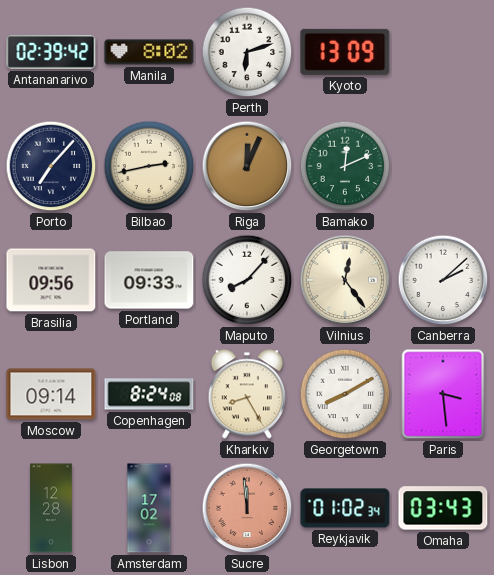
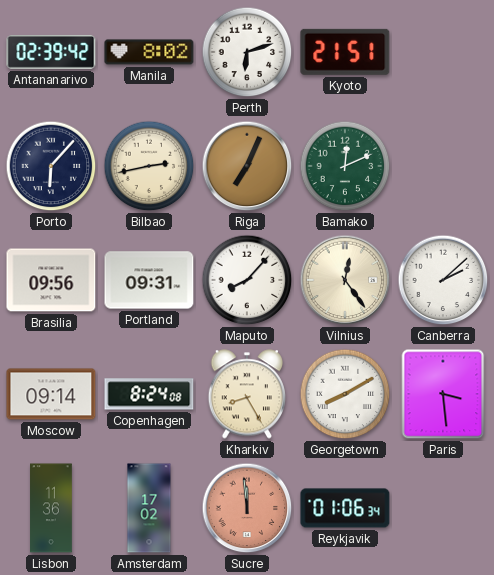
Kyoto: 13:09 -> 21:51 (345, 52)
Porto: 7:07 -> 6:07 (51, 166)
Riga: 12:04 -> 7:04 (247, 166)
Portland: 09:33 -> 09:31 (149, 280)
Lisbon: 12:28 -> 11:36 (51, 508)
Reykjavik: 01:02 -> 01:06 (345, 508)
Omaha: 03:43 -> none (443, 508)
